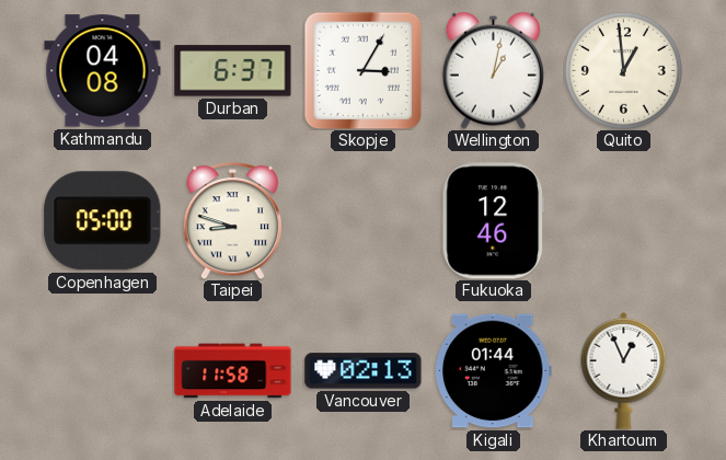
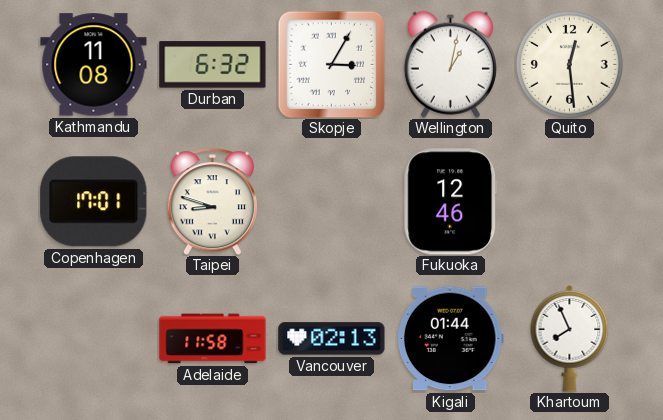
Kathmandu: 04:08 -> 11:08 (94, 65)
Durban: 6:37 -> 6:32 (213, 65)
Quito: 12:59 -> 12:29 (569, 64)
Copenhagen: 05:00 -> 17:01 (94, 202)
Khartoum: 12:56 -> 7:56 (570, 339)
